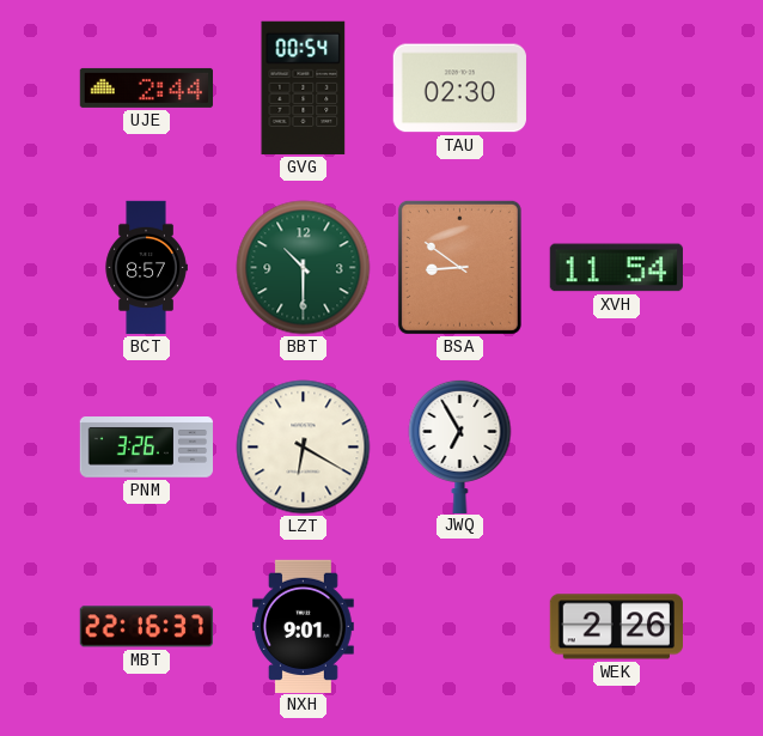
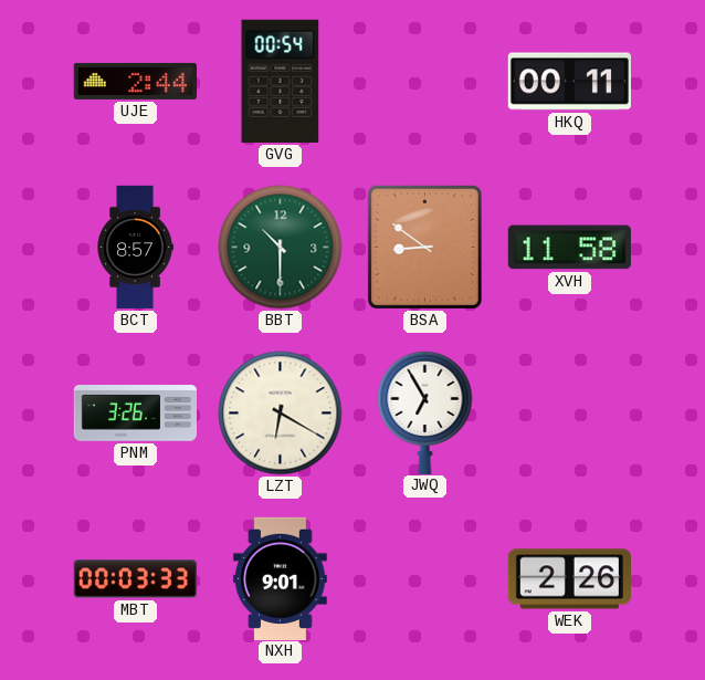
TAU: 02:30 -> none (459, 89)
HKQ: none -> 00:11 (569, 82)
XVH: 11:54 -> 11:58 (569, 248)
MBT: 22:16 -> 00:03 (135, 579)
